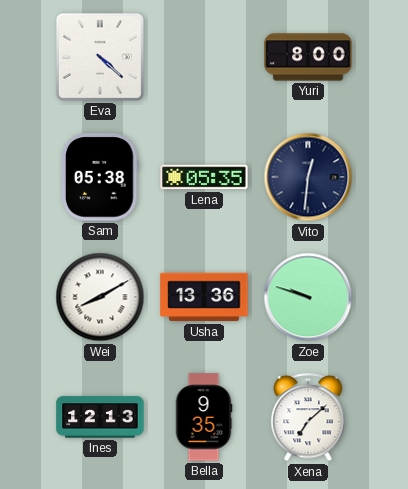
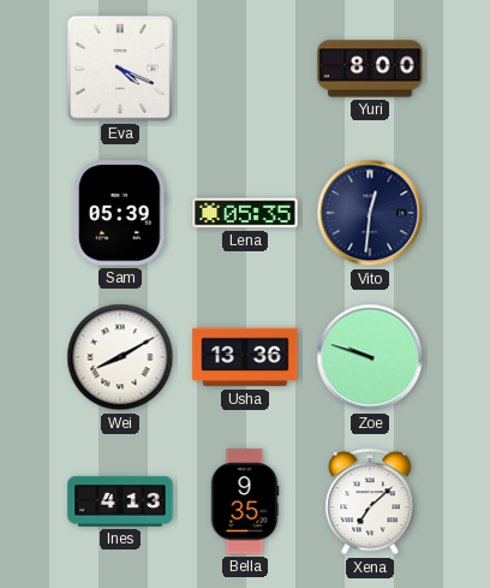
Eva: 4:22 -> 4:19 (120, 69)
Sam: 05:38 -> 05:39 (120, 213)
Ines: 12:13 -> 4:13 (120, 501)
